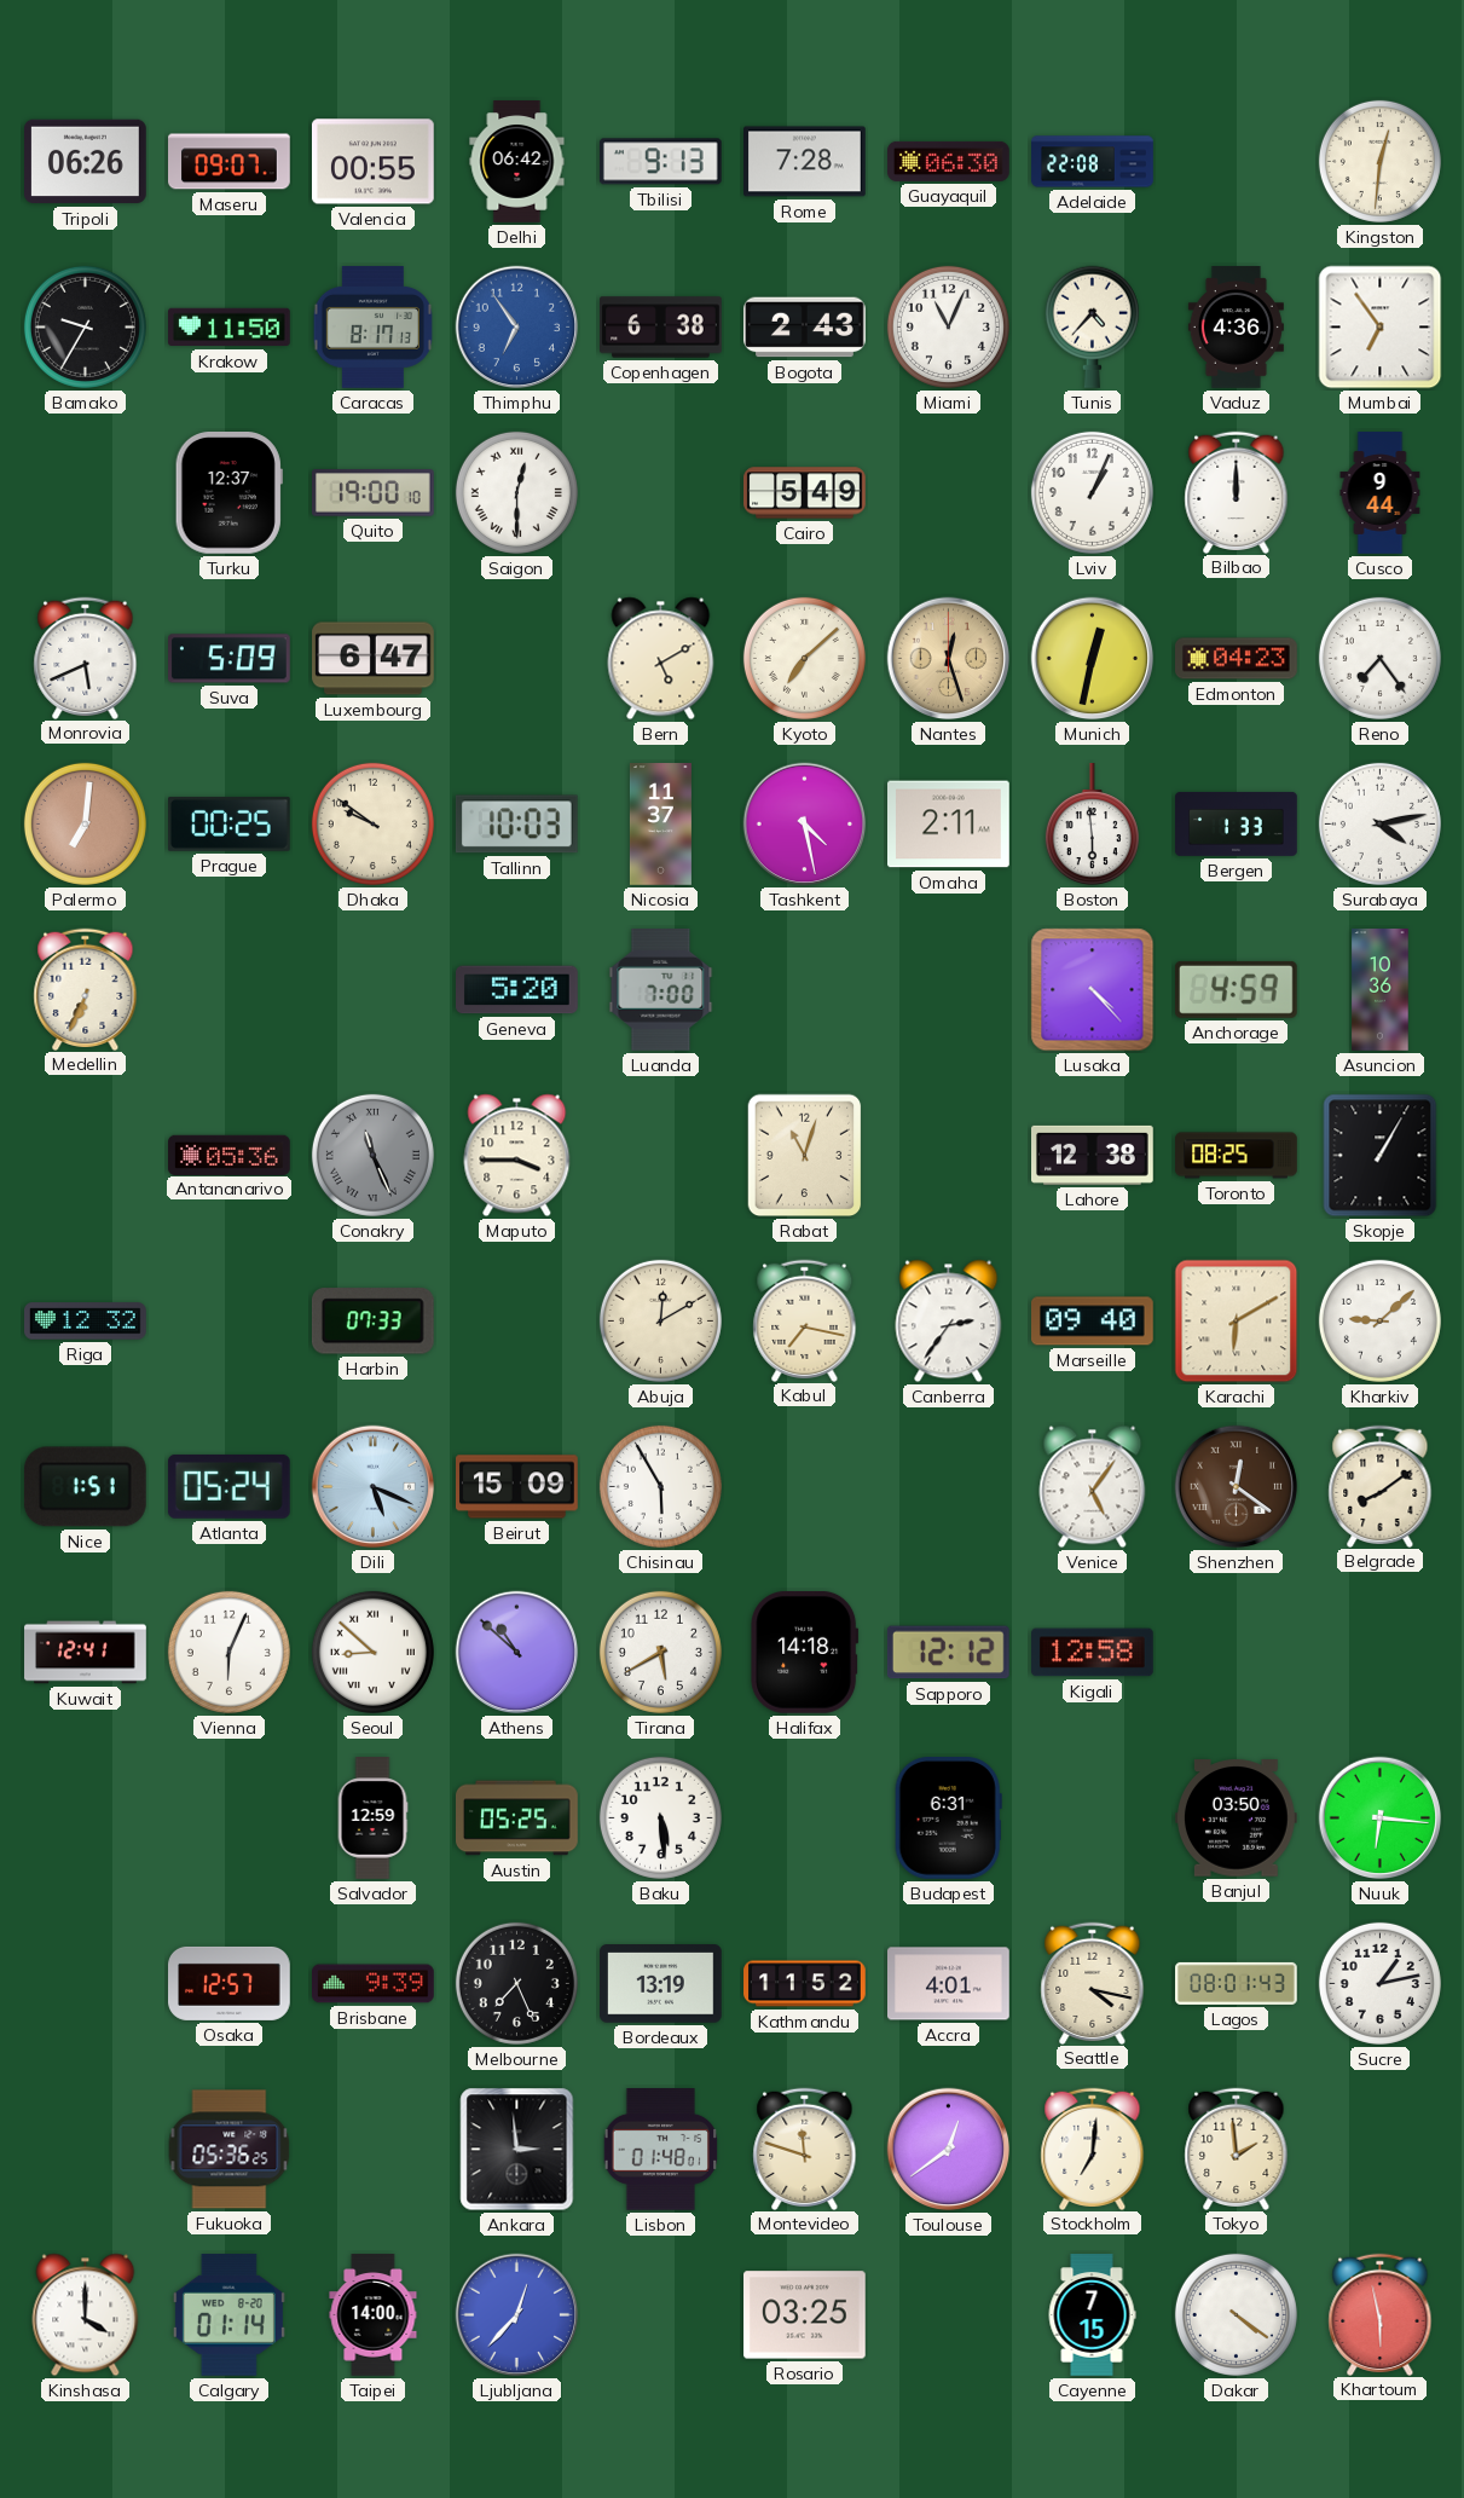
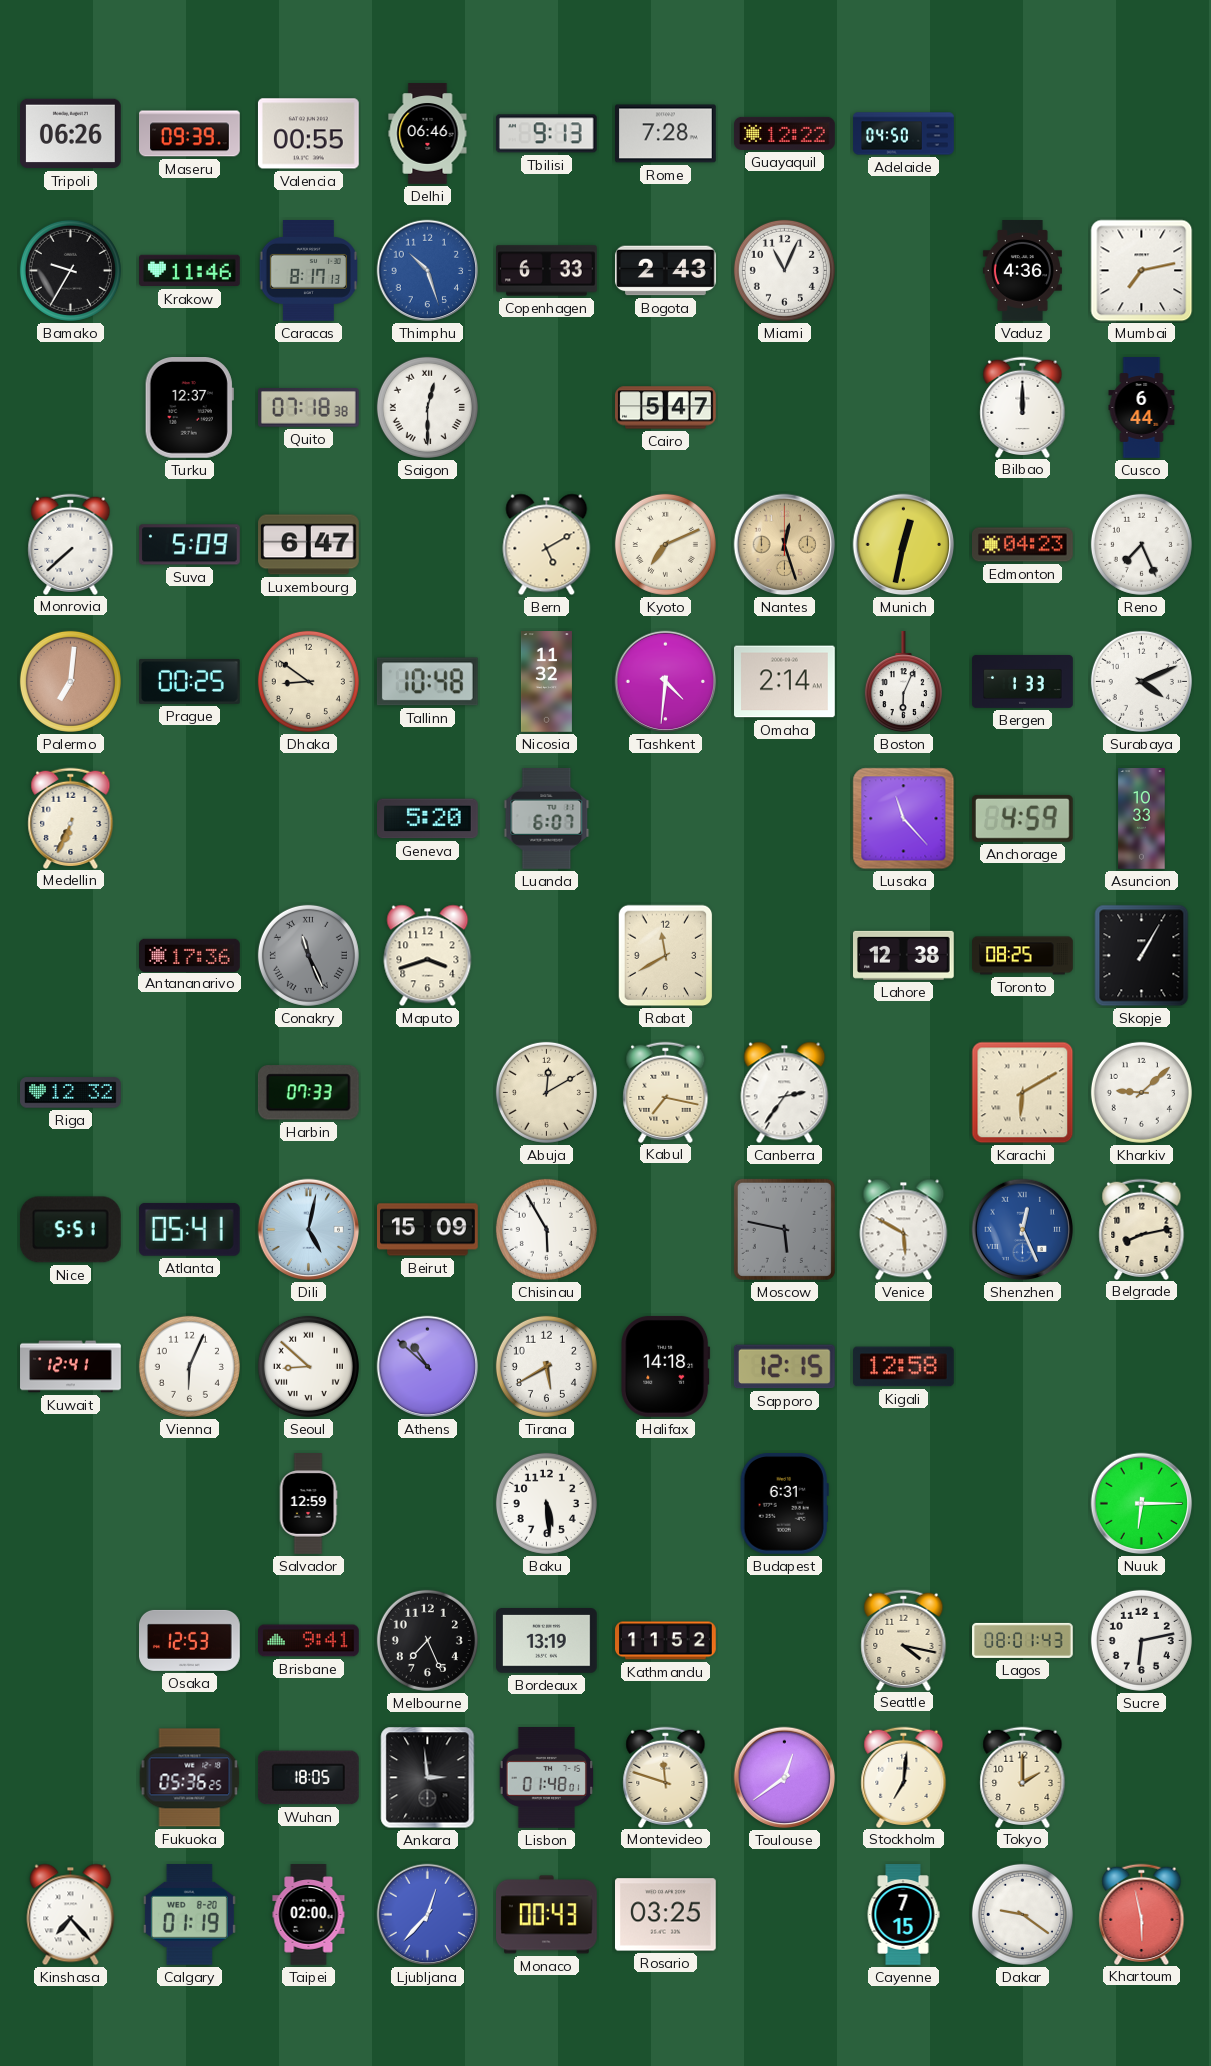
Maseru: 09:07 -> 09:39 (190, 134)
Delhi: 06:42 -> 06:46 (428, 134)
Guayaquil: 06:30 -> 12:22 (785, 133)
Adelaide: 22:08 -> 04:50 (904, 134)
Kingston: 12:31 -> none (1379, 161)
Krakow: 11:50 -> 11:46 (190, 271)
Thimphu: 6:54 -> 10:27 (428, 271)
Copenhagen: 6:38 -> 6:33 (547, 271)
Tunis: 4:37 -> none (1092, 326)
Mumbai: 6:54 -> 7:13 (1142, 271)
Quito: 19:00 -> 07:18 (309, 408)
Cairo: 5:49 -> 5:47 (666, 408)
Lviv: 1:04 -> none (1092, 492)
Cusco: 9:44 -> 6:44 (1142, 408)
Monrovia: 5:41 -> 7:38 (71, 544)
Kyoto: 7:08 -> 7:11 (665, 544)
Reno: 7:24 -> 7:26 (1141, 544)
Dhaka: 9:51 -> 8:51 (308, 681)
Tallinn: 10:03 -> 10:48 (427, 682)
Nicosia: 11:37 -> 11:32 (546, 682)
Tashkent: 4:28 -> 4:31 (666, 682)
Omaha: 2:11 -> 2:14 (785, 682)
Boston: 5:59 -> 6:04 (903, 683)
Surabaya: 4:13 -> 4:11 (1141, 681)
Luanda: 7:00 -> 6:07 (547, 819)
Lusaka: 4:23 -> 11:23 (904, 819)
Asuncion: 10:36 -> 10:33 (1142, 819)
Antananarivo: 05:36 -> 17:36 (190, 955)
Maputo: 3:45 -> 3:42 (428, 956)
Rabat: 11:03 -> 11:40 (666, 956)
Marseille: 09:40 -> none (1093, 1322)
Nice: 1:51 -> 5:51 (70, 1230)
Atlanta: 05:24 -> 05:41 (189, 1229)
Dili: 5:19 -> 5:02 (309, 1230)
Moscow: none -> 5:47 (784, 1229)
Venice: 5:06 -> 5:50 (904, 1230)
Shenzhen: 12:21 -> 12:26 (1023, 1230)
Shenzhen dial: brown -> blue (1023, 1230)
Belgrade: 8:09 -> 8:13 (1142, 1229)
Sapporo: 12:12 -> 12:15 (784, 1367)
Austin: 05:25 -> none (517, 1818)
Banjul: 03:50 -> none (1237, 1818)
Nuuk: 6:16 -> 6:15 (1142, 1504)
Osaka: 12:57 -> 12:53 (190, 1640)
Brisbane: 9:39 -> 9:41 (309, 1641)
Accra: 4:01 -> none (949, 1984)
Sucre: 1:13 -> 6:13 (1141, 1640)
Wuhan: none -> 18:05 (308, 1778)
Tokyo: 1:59 -> 2:00 (1023, 1777)
Kinshasa: 4:00 -> 7:23 (71, 1915)
Calgary: 01:14 -> 01:19 (189, 1915)
Taipei: 14:00 -> 02:00 (309, 1915)
Monaco: none -> 00:43 (547, 1915)
Dakar: 4:21 -> 9:21 (1022, 1914)
